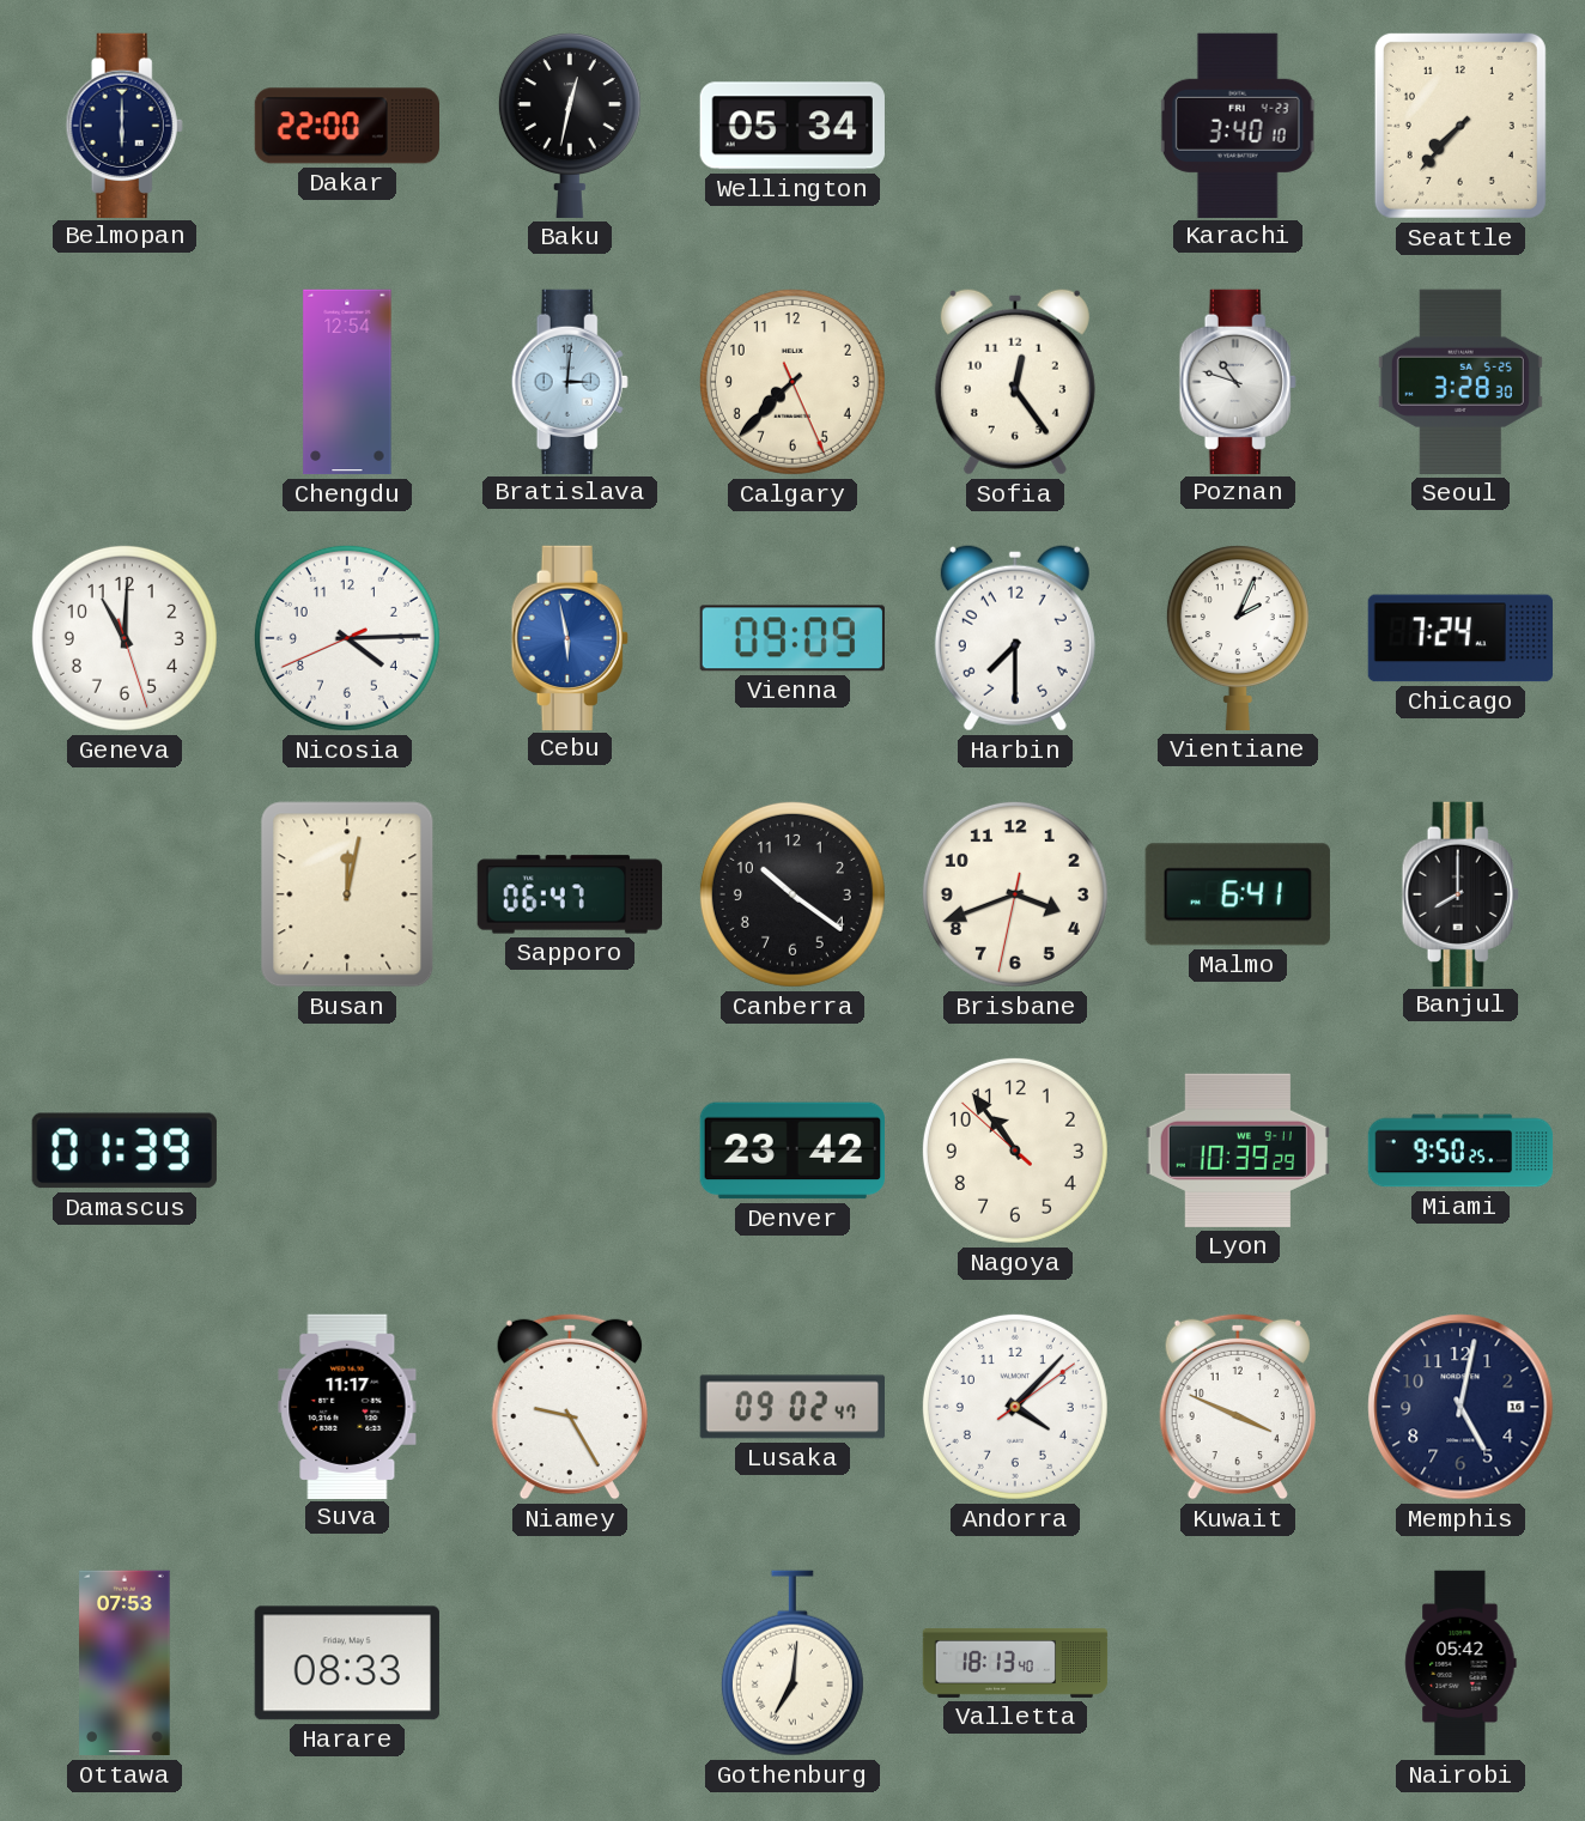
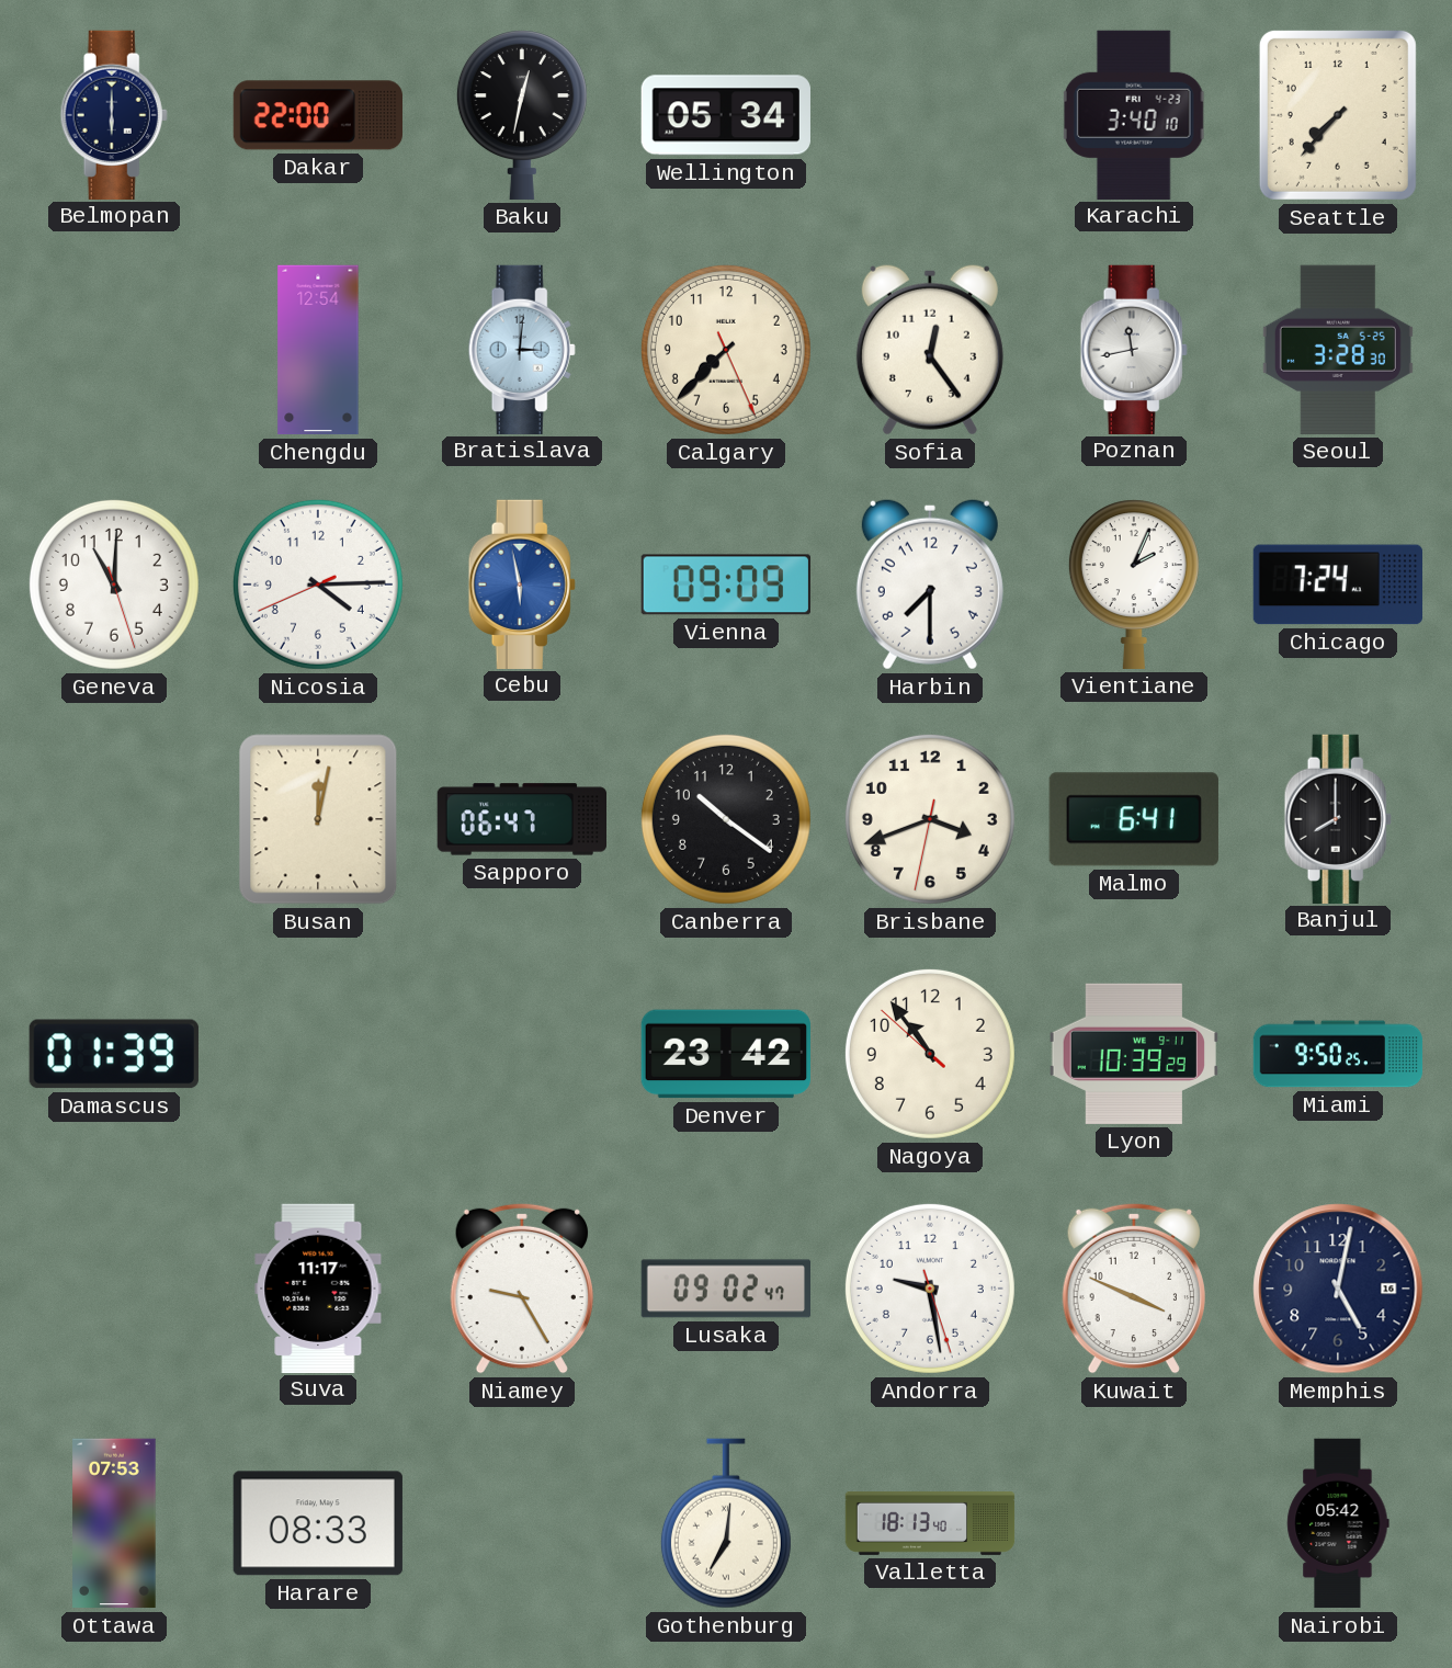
Poznan: 10:48 -> 11:43 (1134, 349)
Andorra: 4:07 -> 9:28 (930, 1289)
